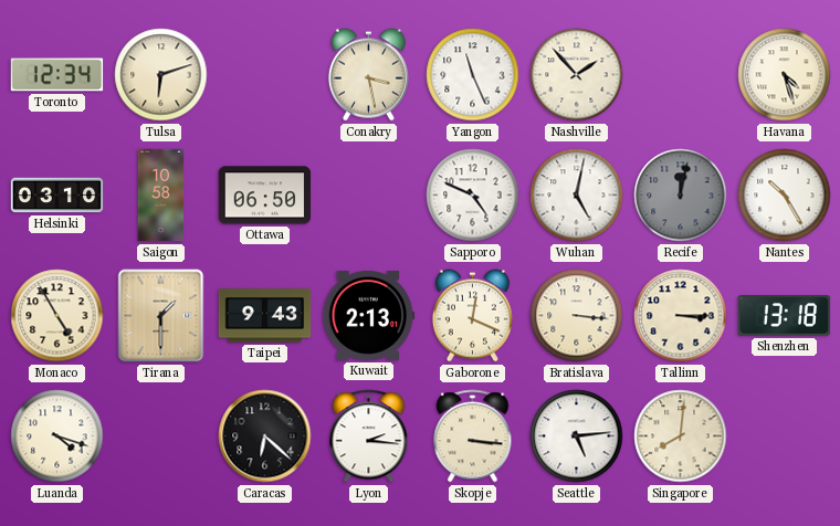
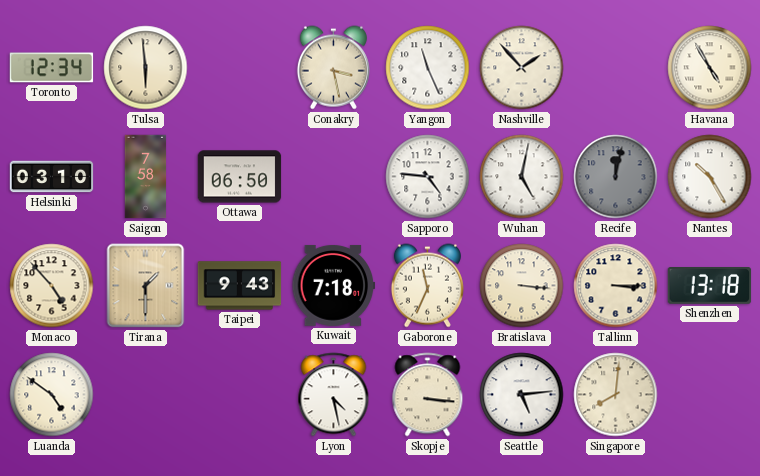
Tulsa: 6:12 -> 5:59 (146, 68)
Havana: 4:27 -> 4:55 (710, 68)
Saigon: 10:58 -> 7:58 (146, 177)
Sapporo: 4:49 -> 4:46 (428, 177)
Monaco: 4:55 -> 4:53 (52, 286)
Kuwait: 2:13 -> 7:18 (334, 285)
Gaborone: 12:19 -> 11:34 (427, 286)
Luanda: 4:18 -> 4:51 (52, 395)
Caracas: 6:22 -> none (265, 436)
Lyon: 2:16 -> 4:28 (334, 395)
